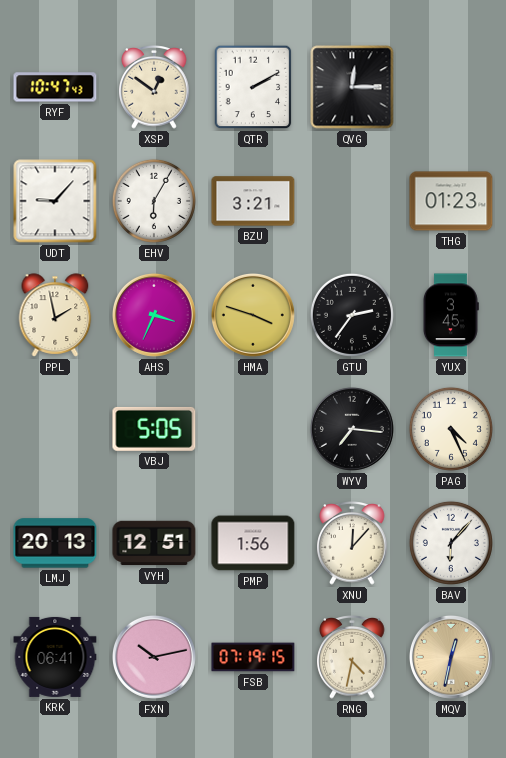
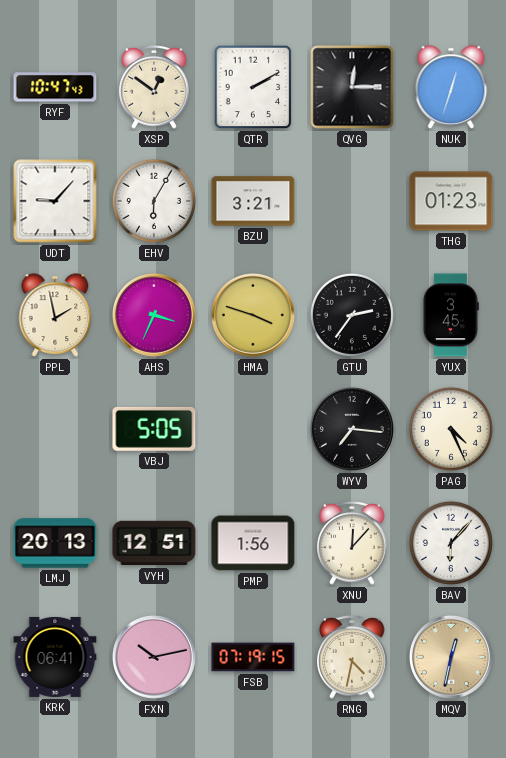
NUK: none -> 12:33 (451, 87)
